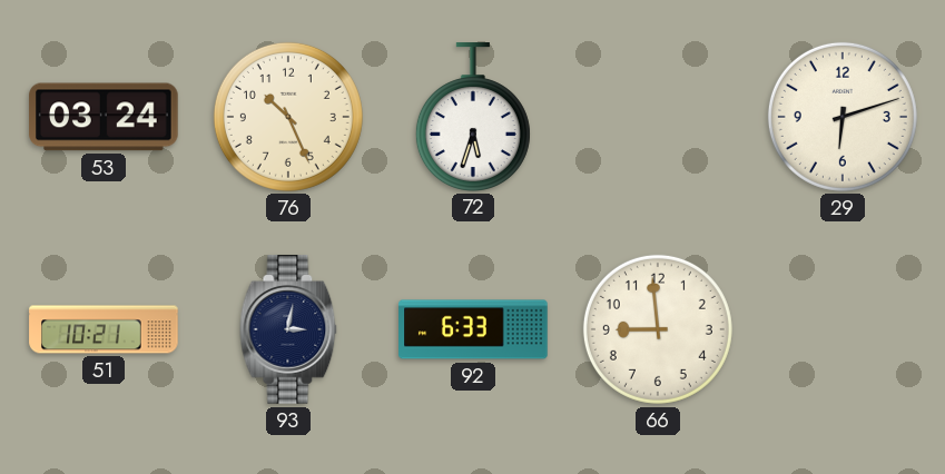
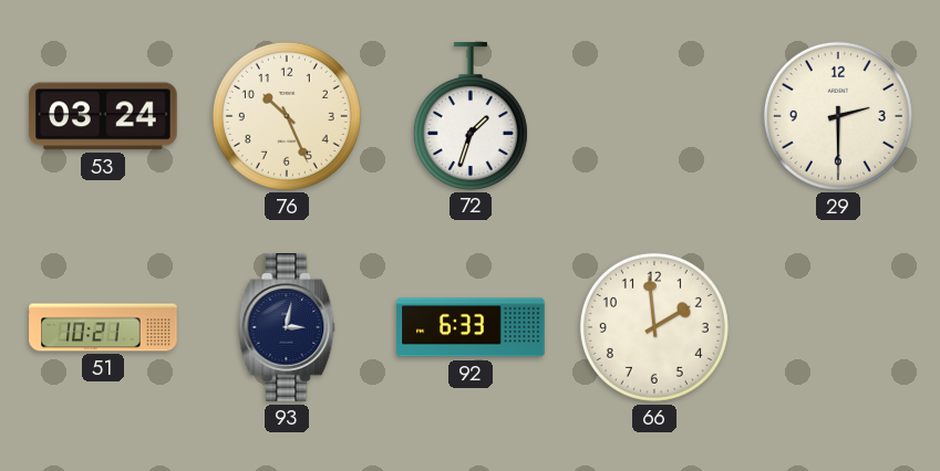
72: 5:33 -> 1:33 (471, 116)
29: 6:12 -> 2:30 (838, 116)
66: 8:59 -> 1:59 (654, 327)
